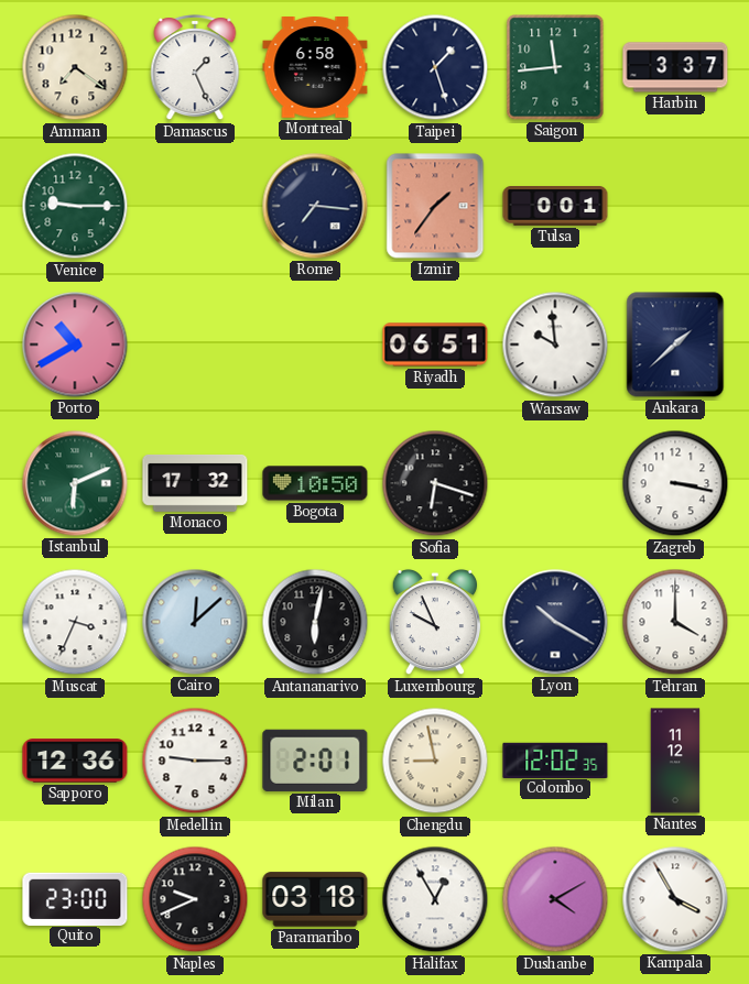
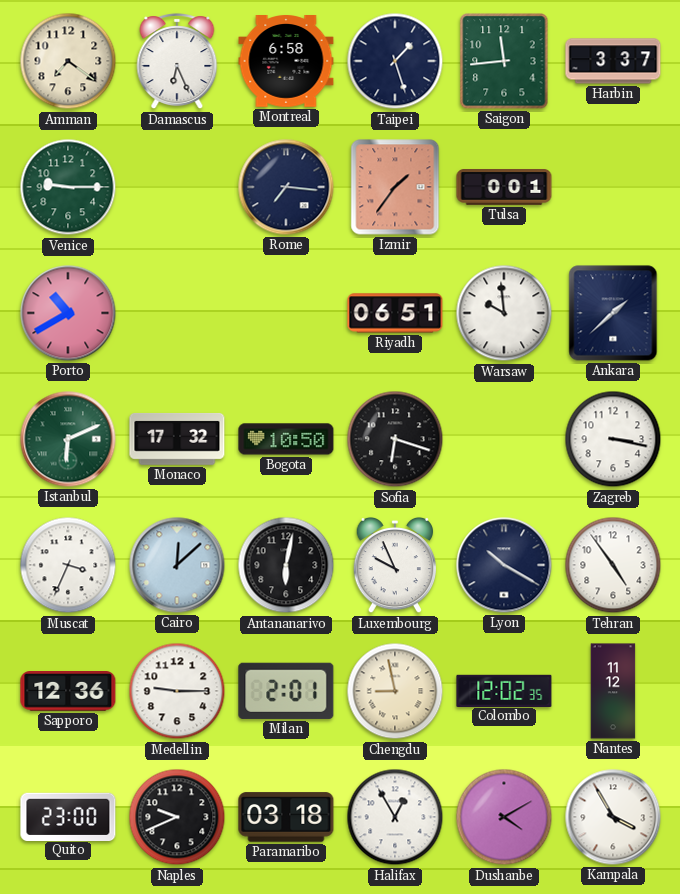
Damascus: 1:26 -> 6:26 (177, 62)
Tehran: 4:00 -> 4:54 (613, 565)
